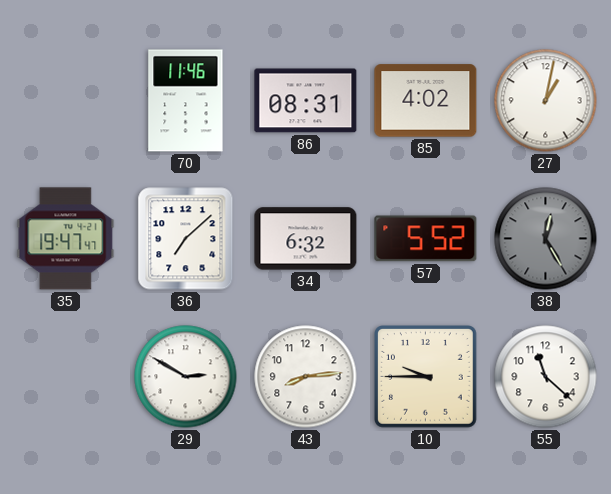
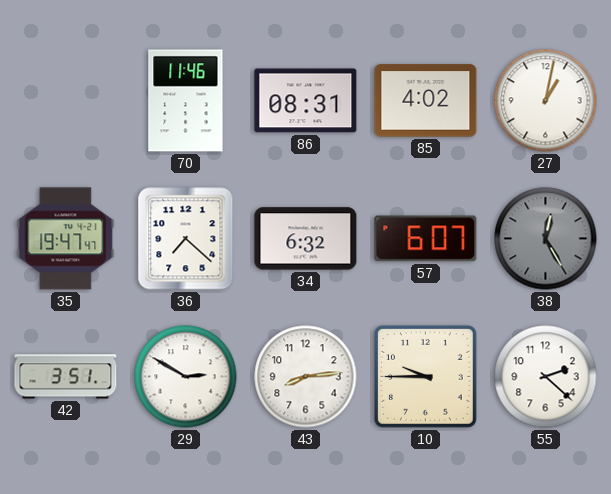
36: 7:08 -> 7:22 (186, 239)
57: 5:52 -> 6:07 (426, 239)
42: none -> 3:51 (66, 377)
55: 11:22 -> 2:22 (546, 377)
